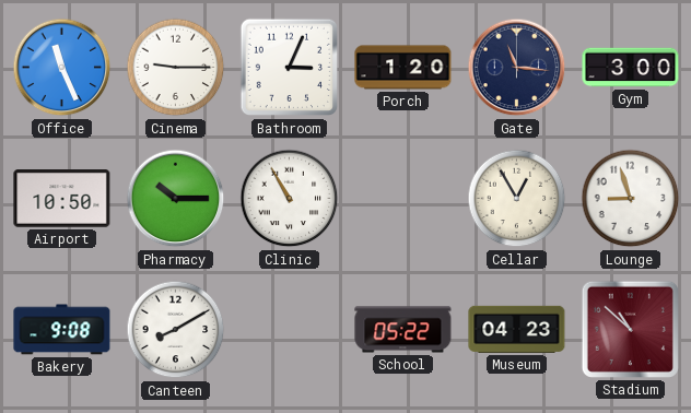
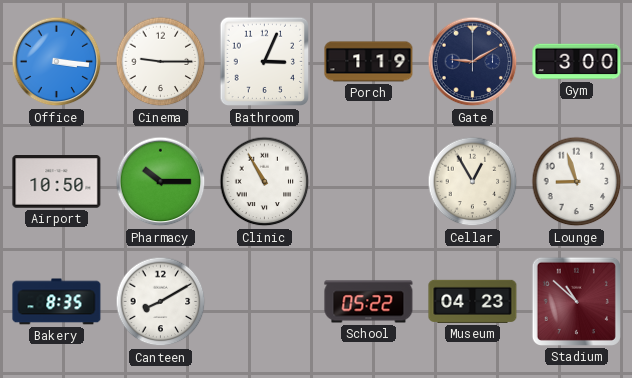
Office: 11:26 -> 3:16 (57, 62)
Porch: 1:20 -> 1:19 (369, 62)
Gate: 11:16 -> 9:10 (473, 62)
Bakery: 9:08 -> 8:35 (57, 302)
